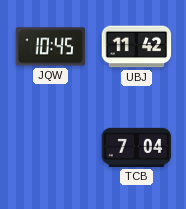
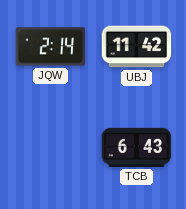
JQW: 10:45 -> 2:14 (51, 47)
TCB: 7:04 -> 6:43 (137, 147)
